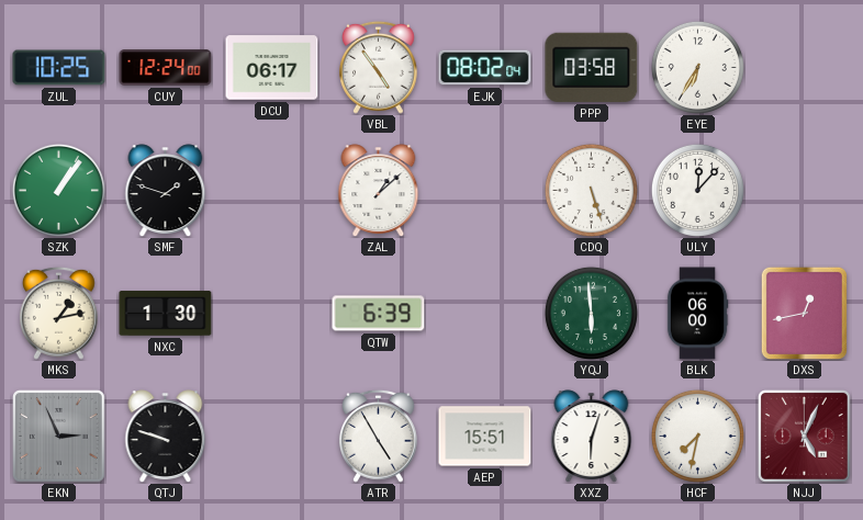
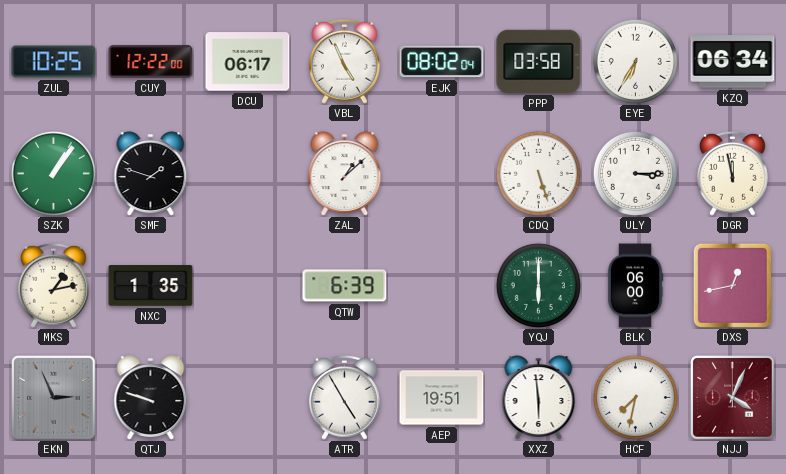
CUY: 12:24 -> 12:22 (151, 62)
VBL: 4:54 -> 4:56 (345, 61)
KZQ: none -> 06:34 (733, 62)
ULY: 12:07 -> 3:15 (635, 173)
DGR: none -> 11:58 (733, 173)
NXC: 1:30 -> 1:35 (151, 286)
YQJ: 5:59 -> 6:00 (538, 285)
AEP: 15:51 -> 19:51 (442, 398)
XXZ: 6:03 -> 5:59 (539, 398)
NJJ: 5:04 -> 4:04 (733, 398)
